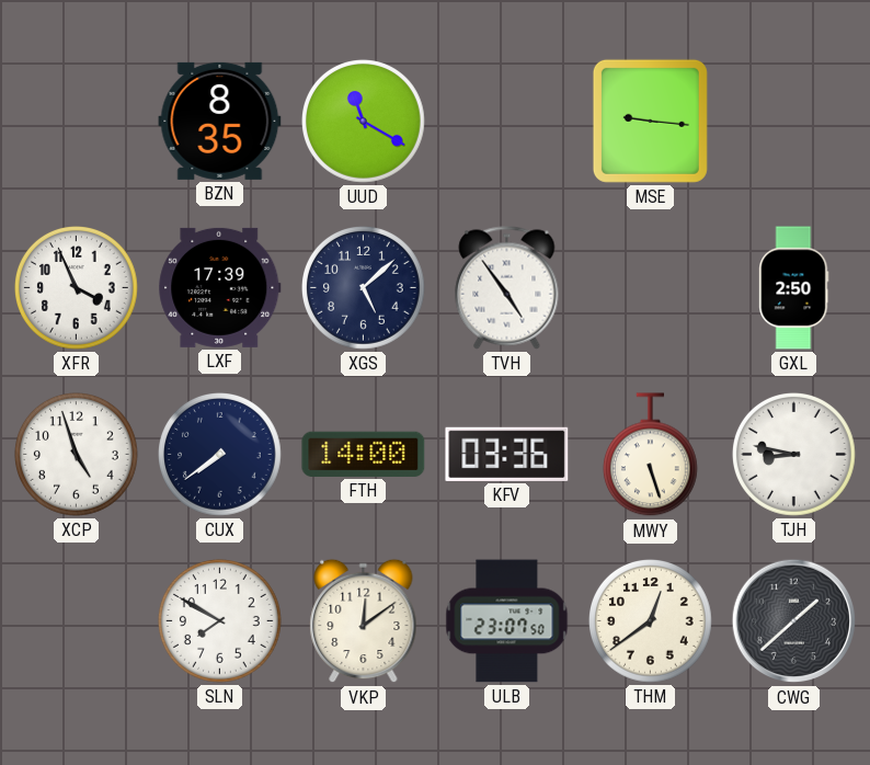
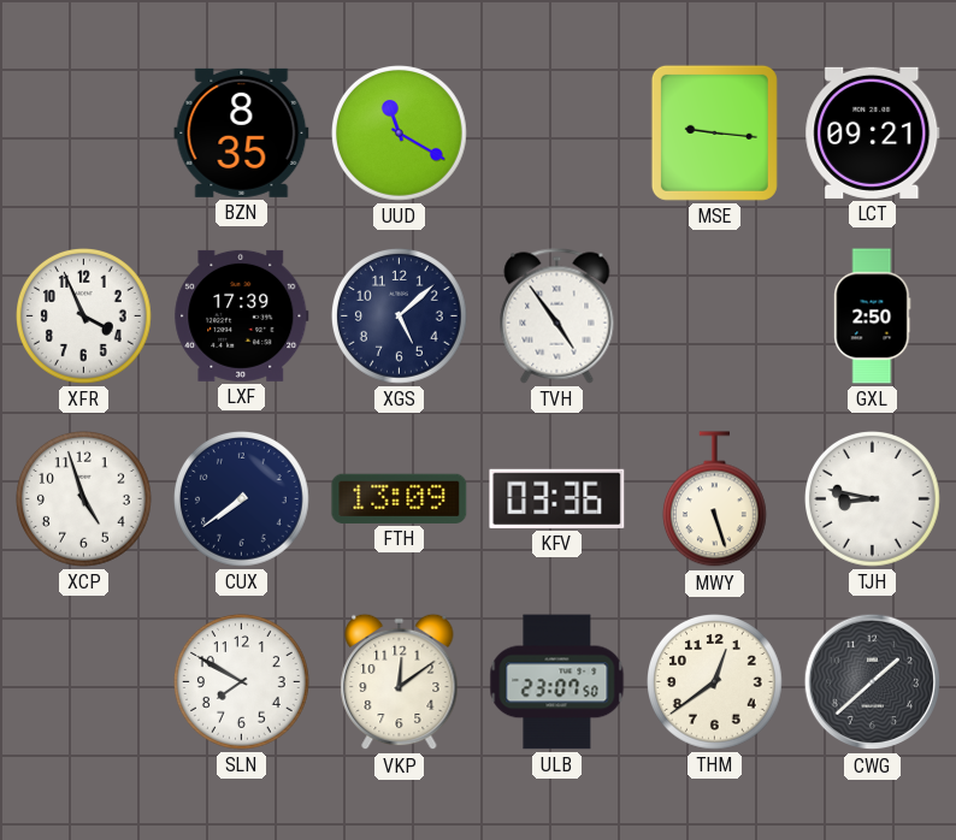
LCT: none -> 09:21 (873, 132)
FTH: 14:00 -> 13:09 (400, 498)
